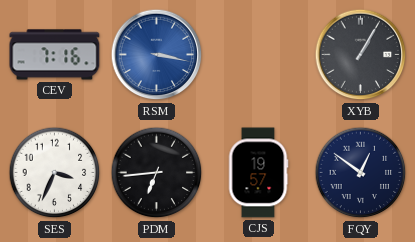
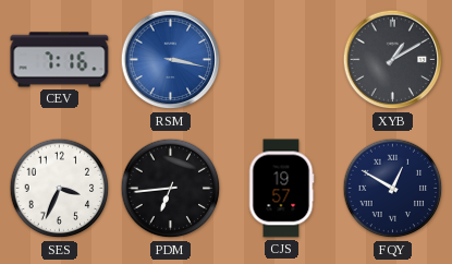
XYB: 1:05 -> 1:10 (393, 60)
FQY: 12:51 -> 12:50 (393, 189)
